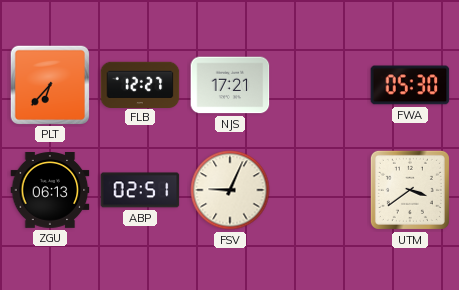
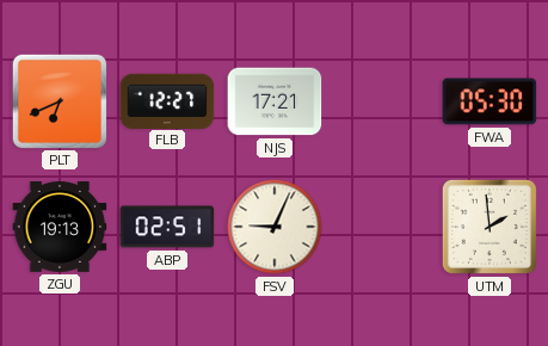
PLT: 6:37 -> 6:41 (59, 100)
ZGU: 06:13 -> 19:13 (60, 228)
UTM: 3:39 -> 1:59 (489, 227)
